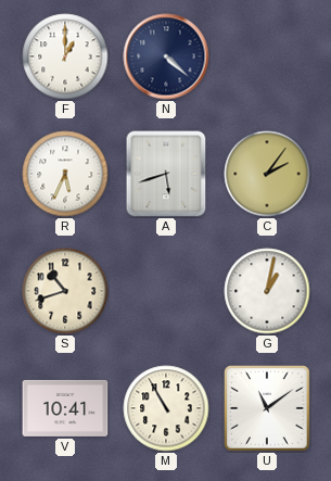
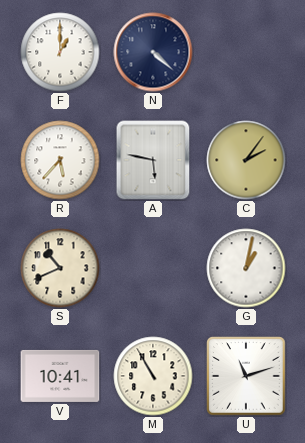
R: 5:34 -> 5:37 (60, 160)
A: 5:42 -> 5:47 (153, 160)
S: 10:42 -> 10:41 (60, 268)
U: 11:09 -> 11:12 (246, 376)
